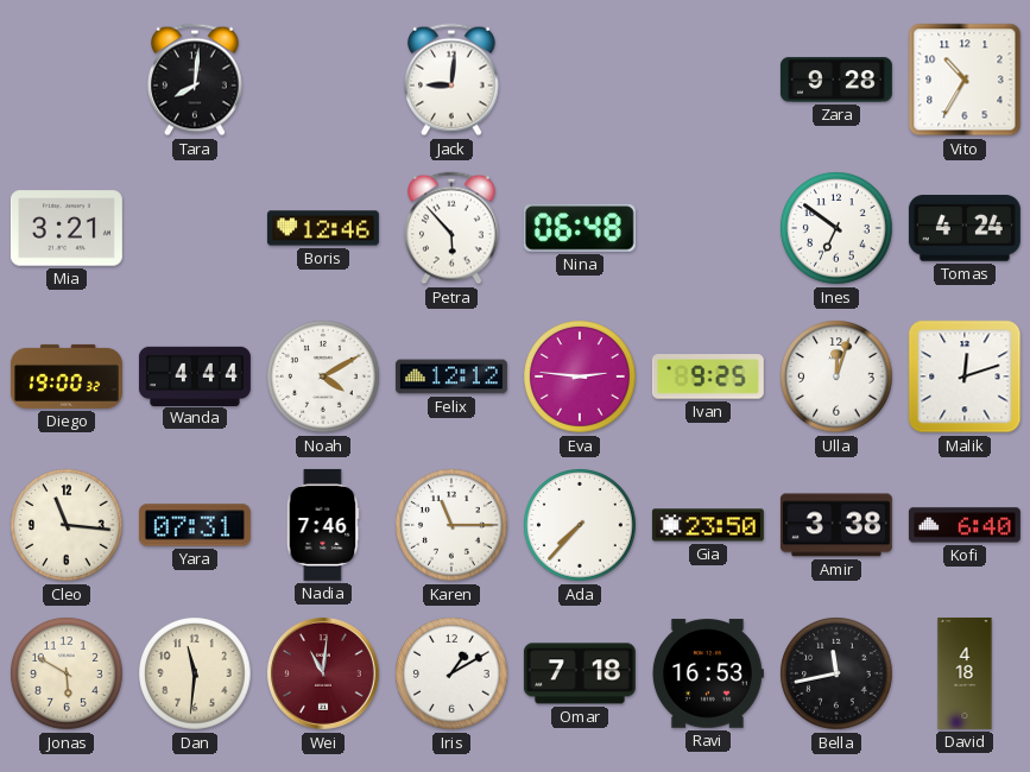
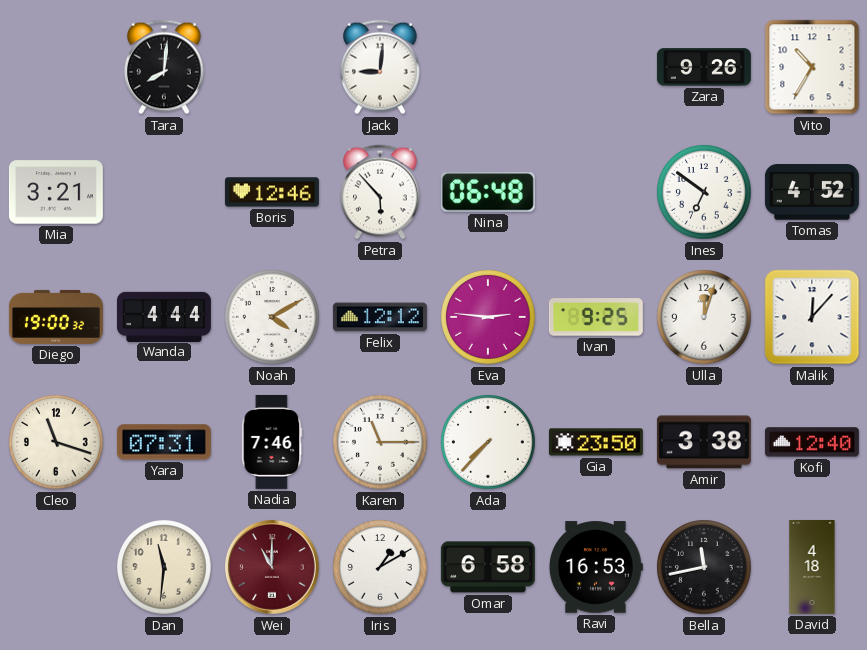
Zara: 9:28 -> 9:26 (704, 67)
Tomas: 4:24 -> 4:52 (812, 192)
Malik: 12:12 -> 12:07 (812, 317)
Cleo: 11:16 -> 11:18 (56, 442)
Kofi: 6:40 -> 12:40 (812, 442)
Jonas: 5:50 -> none (67, 673)
Wei: 11:01 -> 11:00 (272, 567)
Omar: 7:18 -> 6:58 (488, 567)
